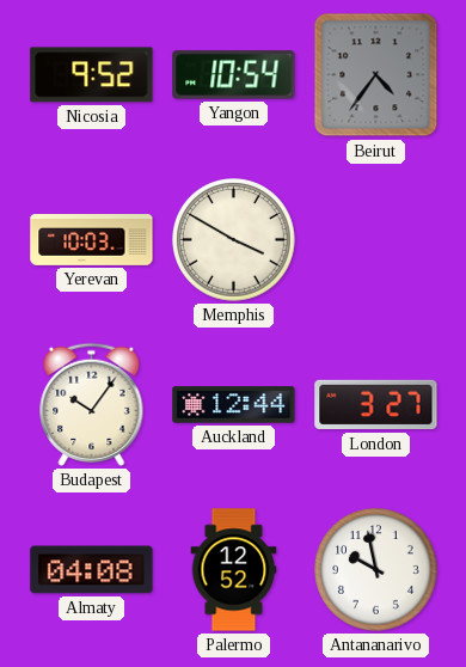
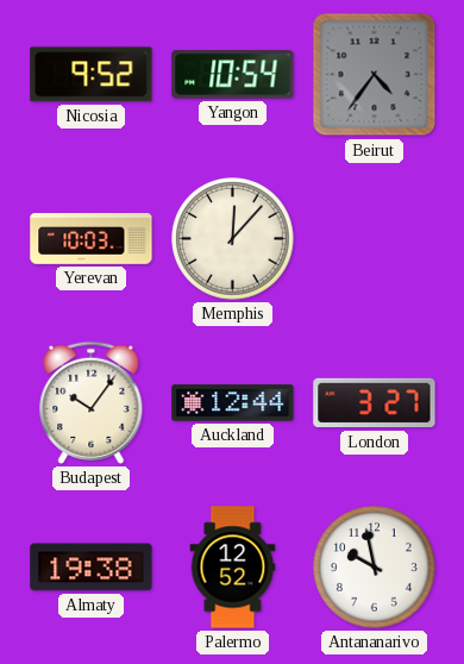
Memphis: 3:50 -> 12:07 (233, 239)
Almaty: 04:08 -> 19:38 (92, 568)
